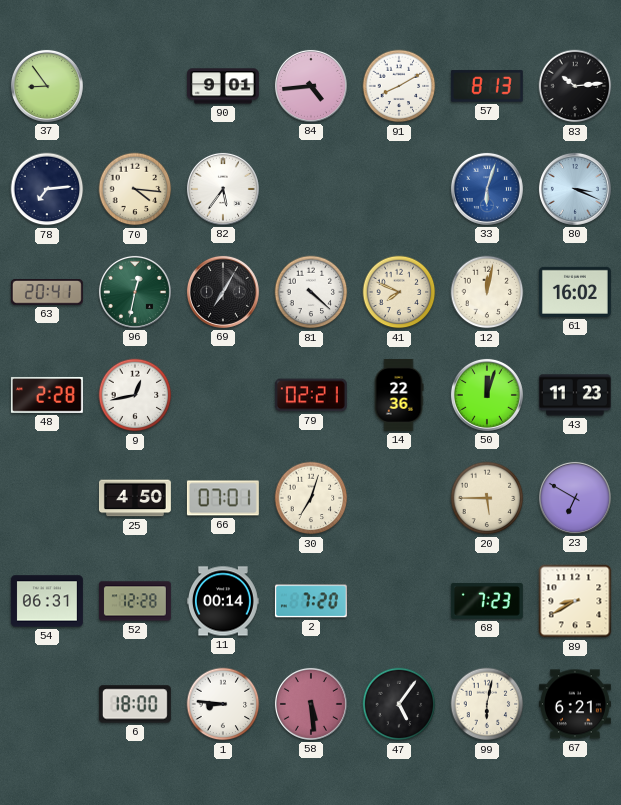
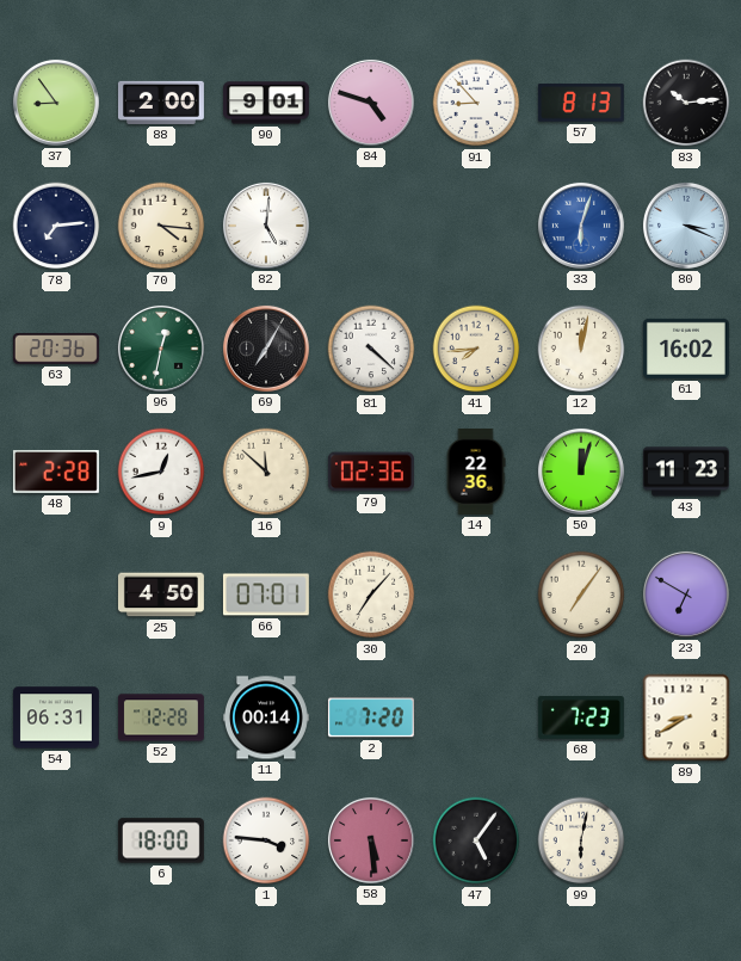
88: none -> 2:00 (161, 103)
84: 4:44 -> 4:48 (371, 103)
91: 8:10 -> 8:53 (476, 103)
82: 5:36 -> 5:01 (266, 226)
63: 20:41 -> 20:36 (56, 349)
41: 7:49 -> 7:44 (476, 349)
16: none -> 11:52 (266, 472)
79: 02:21 -> 02:36 (371, 472)
30: 7:03 -> 7:07 (371, 595)
20: 5:45 -> 7:06 (581, 595)
1: 8:46 -> 3:46 (266, 840)
67: 6:21 -> none (575, 704)
